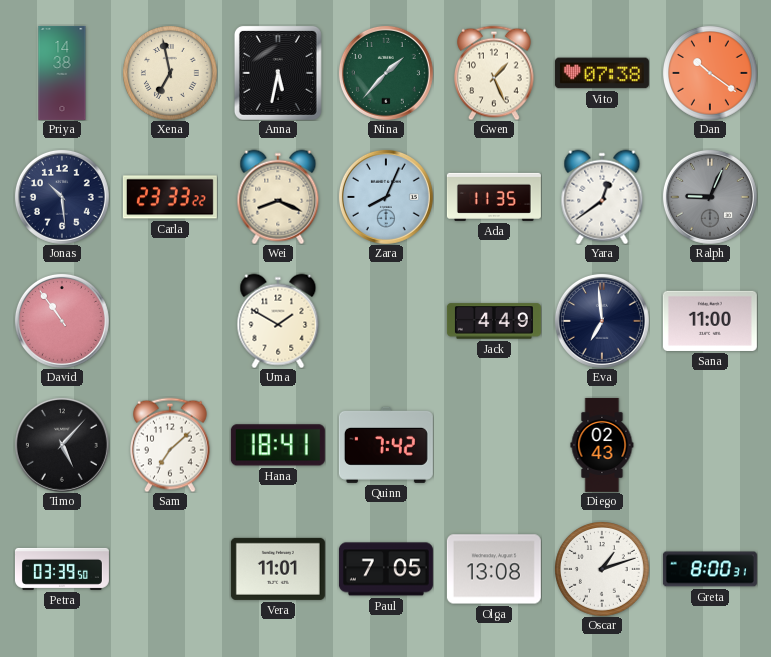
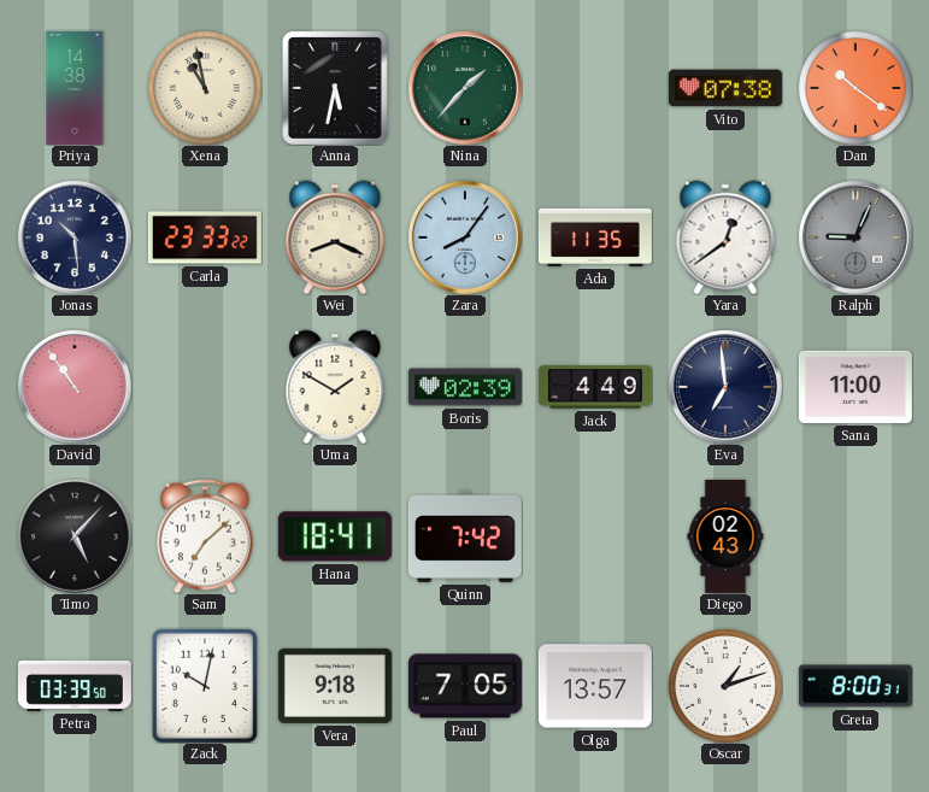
Xena: 6:58 -> 10:58 (205, 88)
Gwen: 1:26 -> none (495, 73)
Zara: 8:04 -> 8:06 (465, 237)
Boris: none -> 02:39 (465, 387)
Zack: none -> 10:02 (205, 686)
Vera: 11:01 -> 9:18 (335, 686)
Olga: 13:08 -> 13:57 (595, 686)
